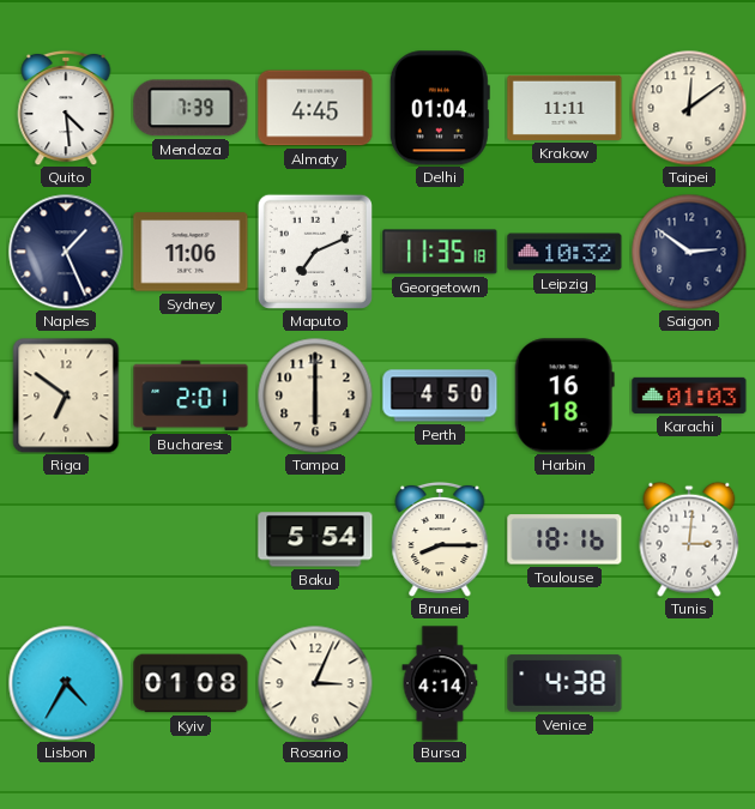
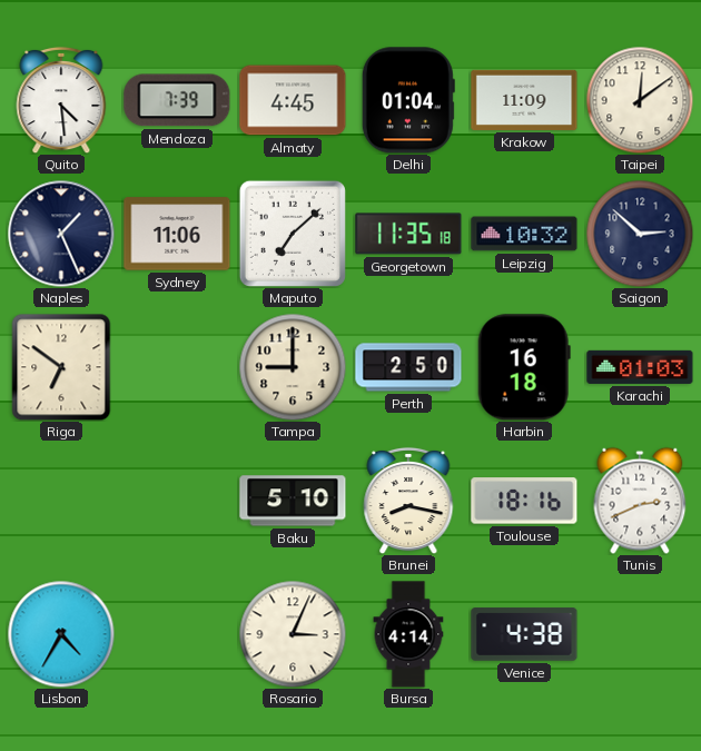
Krakow: 11:11 -> 11:09 (524, 100)
Maputo: 7:11 -> 7:08 (293, 234)
Saigon: 2:51 -> 2:52 (640, 234)
Bucharest: 2:01 -> none (191, 396)
Tampa: 6:00 -> 9:00 (293, 367)
Perth: 4:50 -> 2:50 (408, 367)
Baku: 5:54 -> 5:10 (293, 501)
Brunei: 8:15 -> 8:17 (408, 501)
Tunis: 3:01 -> 2:41 (640, 501)
Kyiv: 01:08 -> none (191, 683)
